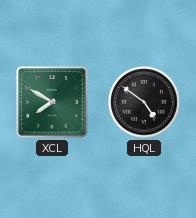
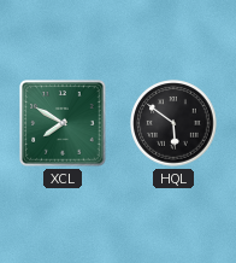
HQL: 4:51 -> 5:51 (173, 123)
